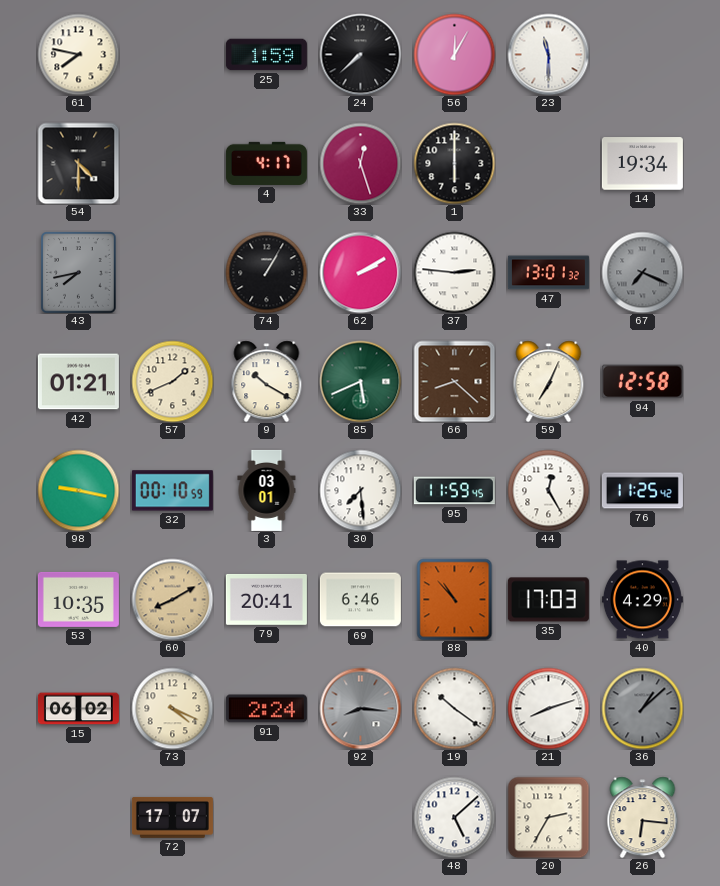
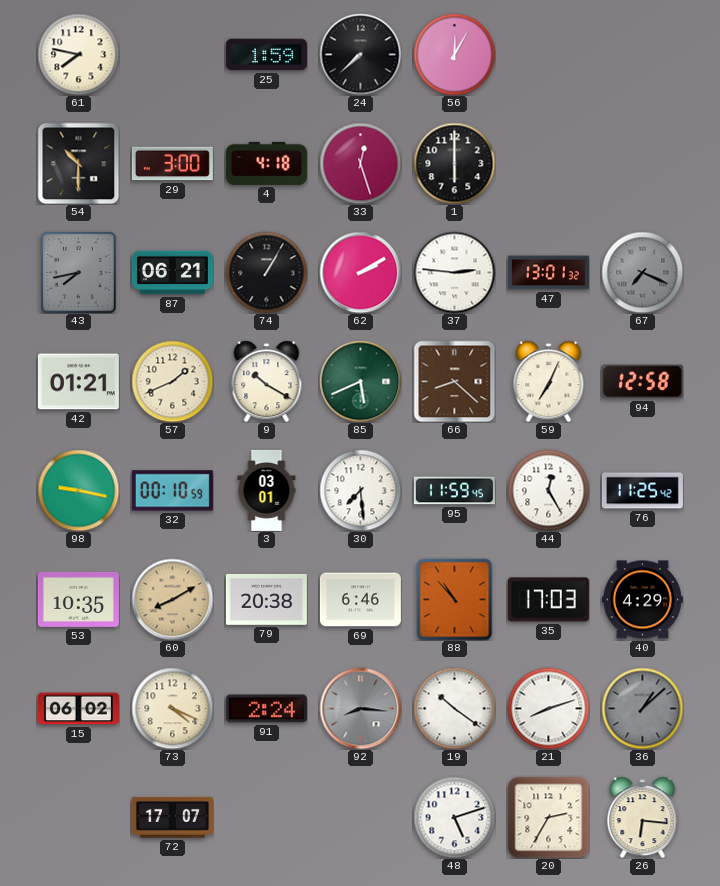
23: 11:30 -> none (548, 54)
54: 4:30 -> 10:30 (78, 163)
29: none -> 3:00 (172, 164)
4: 4:17 -> 4:18 (266, 163)
14: 19:34 -> none (642, 164)
87: none -> 06:21 (172, 273)
79: 20:41 -> 20:38 (266, 599)
48: 5:08 -> 5:12 (454, 817)
